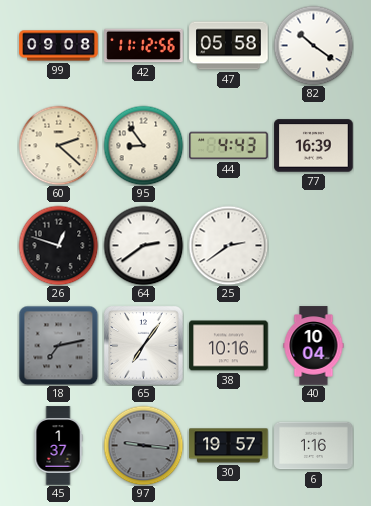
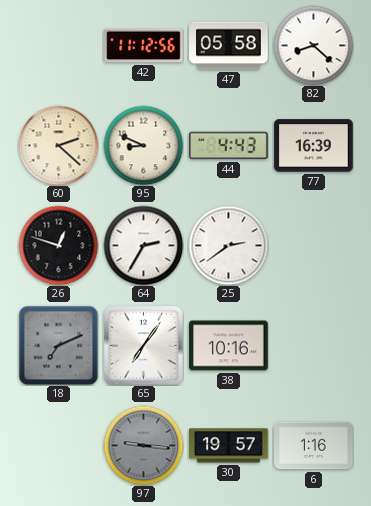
99: 09:08 -> none (59, 46)
82: 10:21 -> 8:22 (313, 45)
95: 8:54 -> 8:49 (143, 145)
64: 2:39 -> 2:35 (143, 245)
18: 7:13 -> 7:11 (58, 345)
40: 10:04 -> none (314, 346)
45: 1:37 -> none (58, 446)
